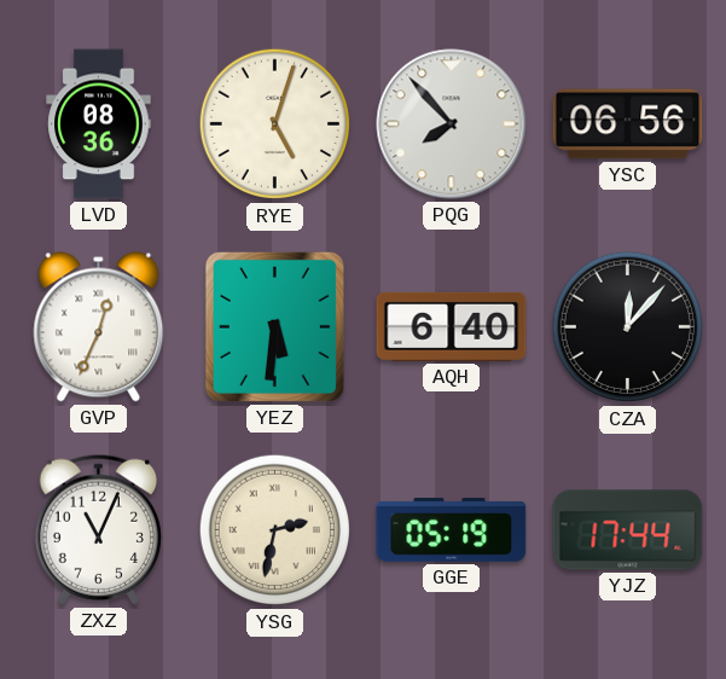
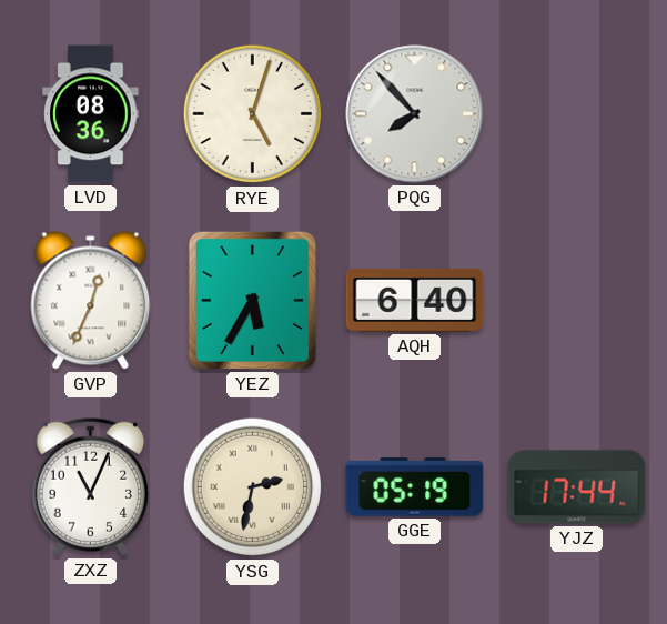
YSC: 06:56 -> none (628, 124)
YEZ: 5:31 -> 5:35 (252, 300)
CZA: 12:07 -> none (628, 327)
